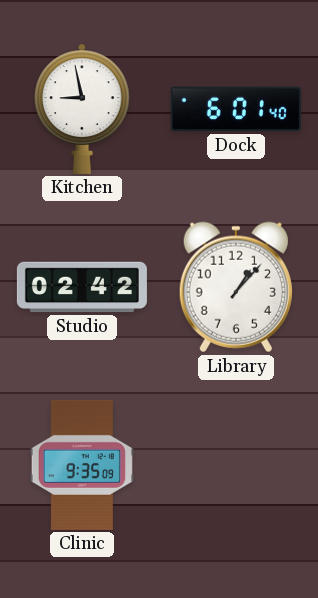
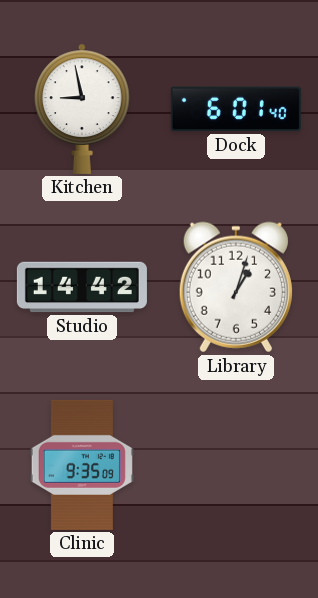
Studio: 02:42 -> 14:42 (82, 287)
Library: 1:07 -> 1:03 (236, 287)
